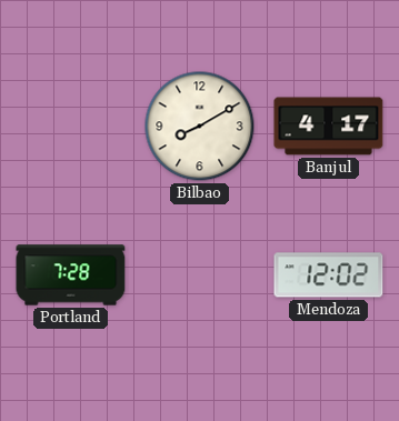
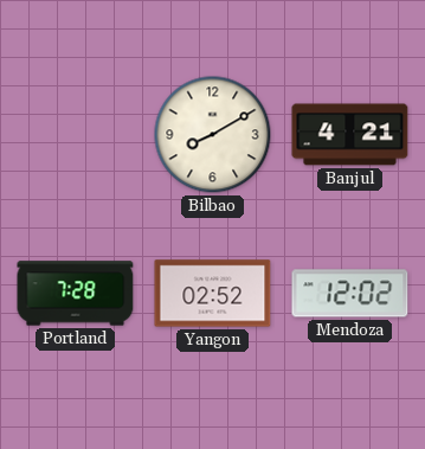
Banjul: 4:17 -> 4:21 (350, 135)
Yangon: none -> 02:52 (213, 294)
